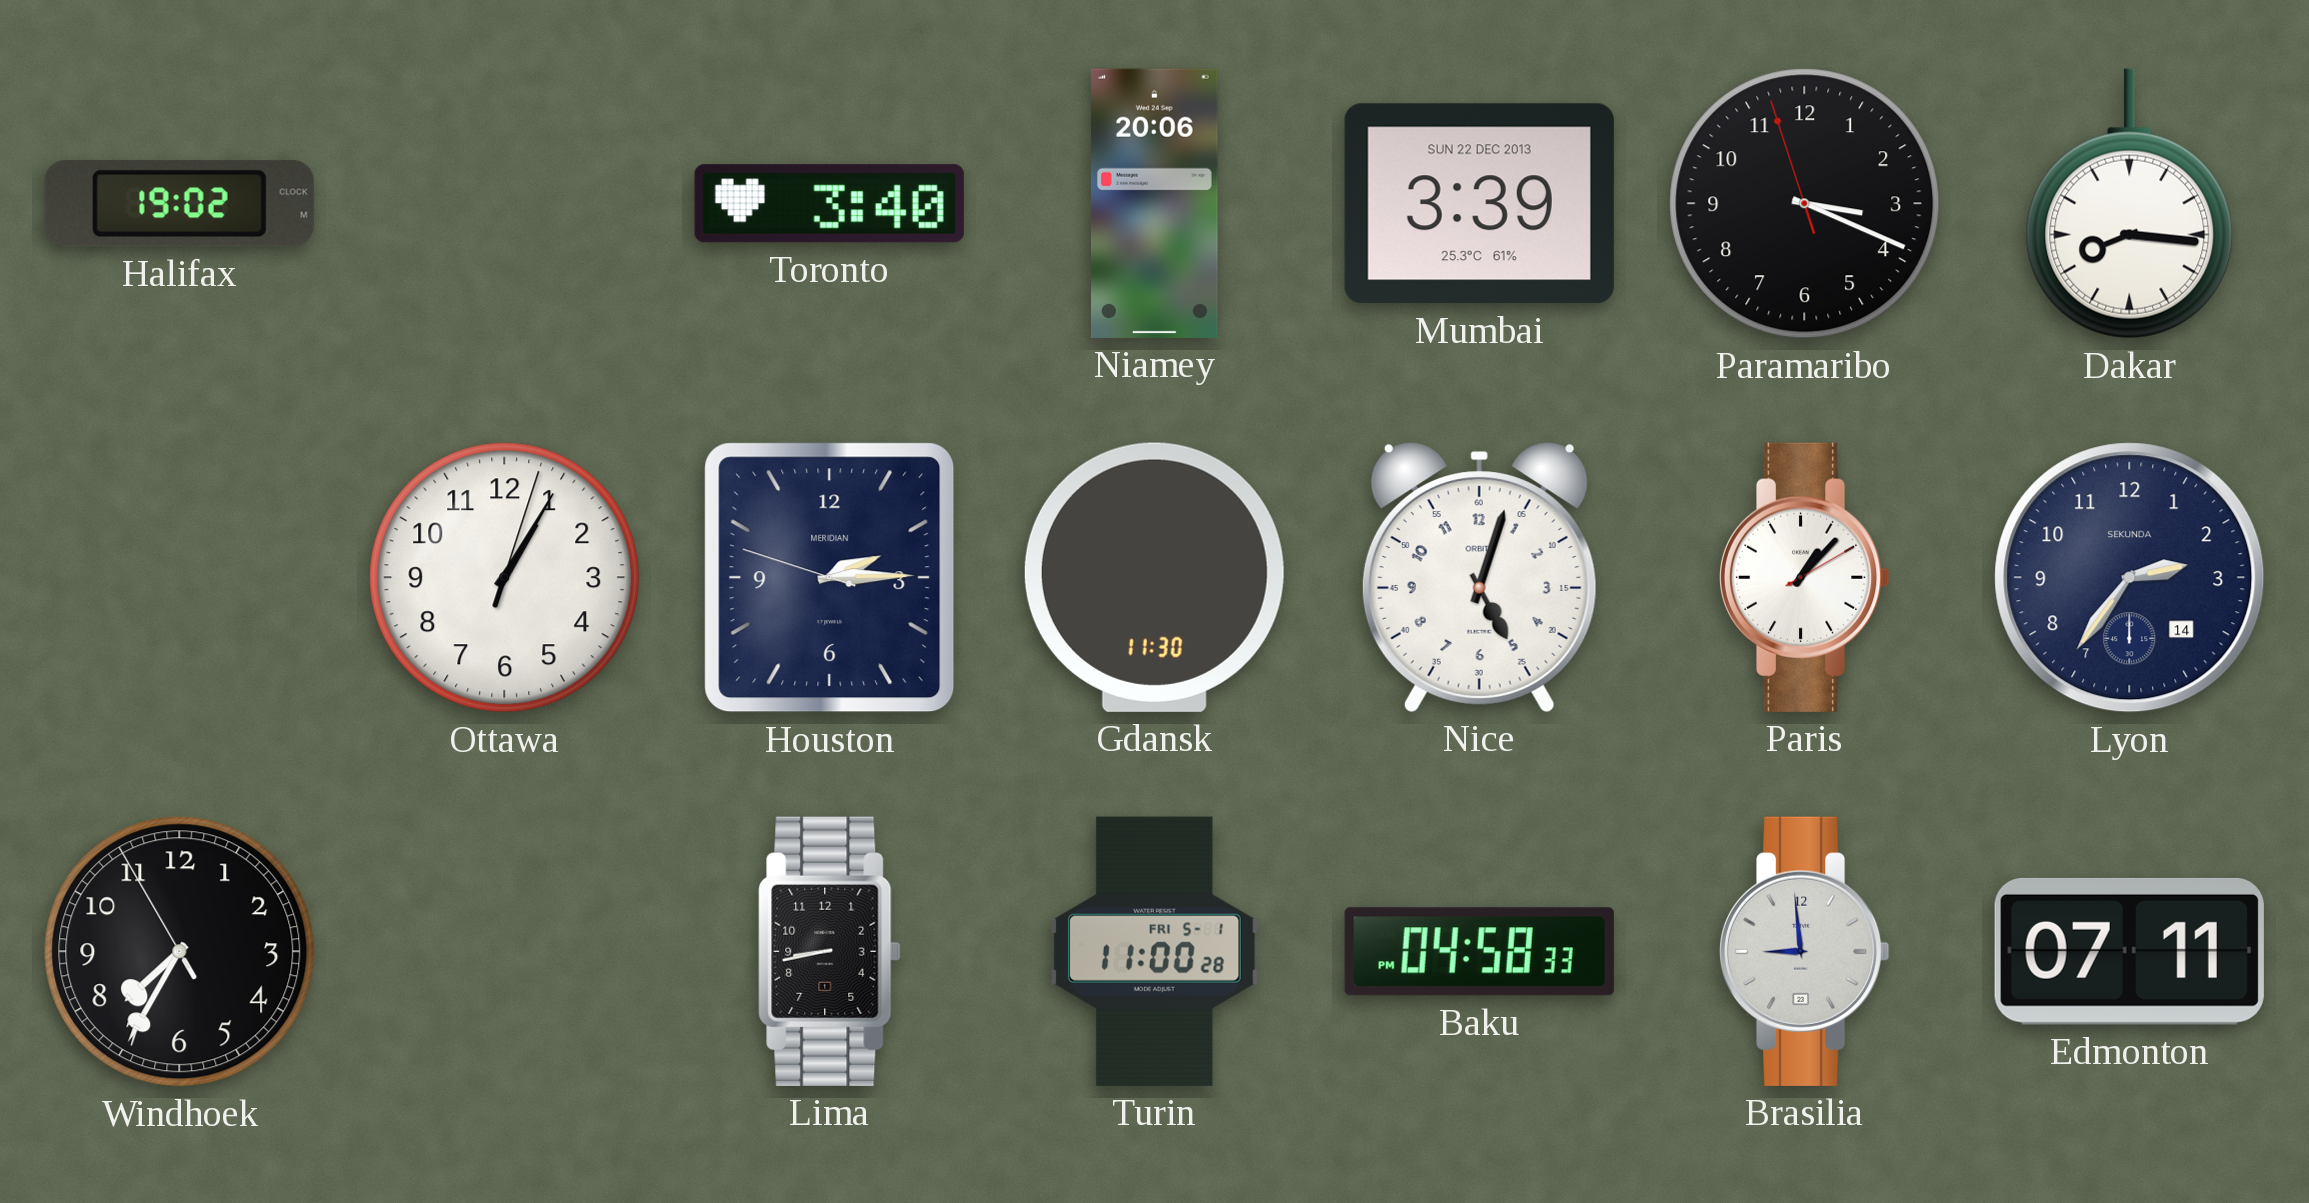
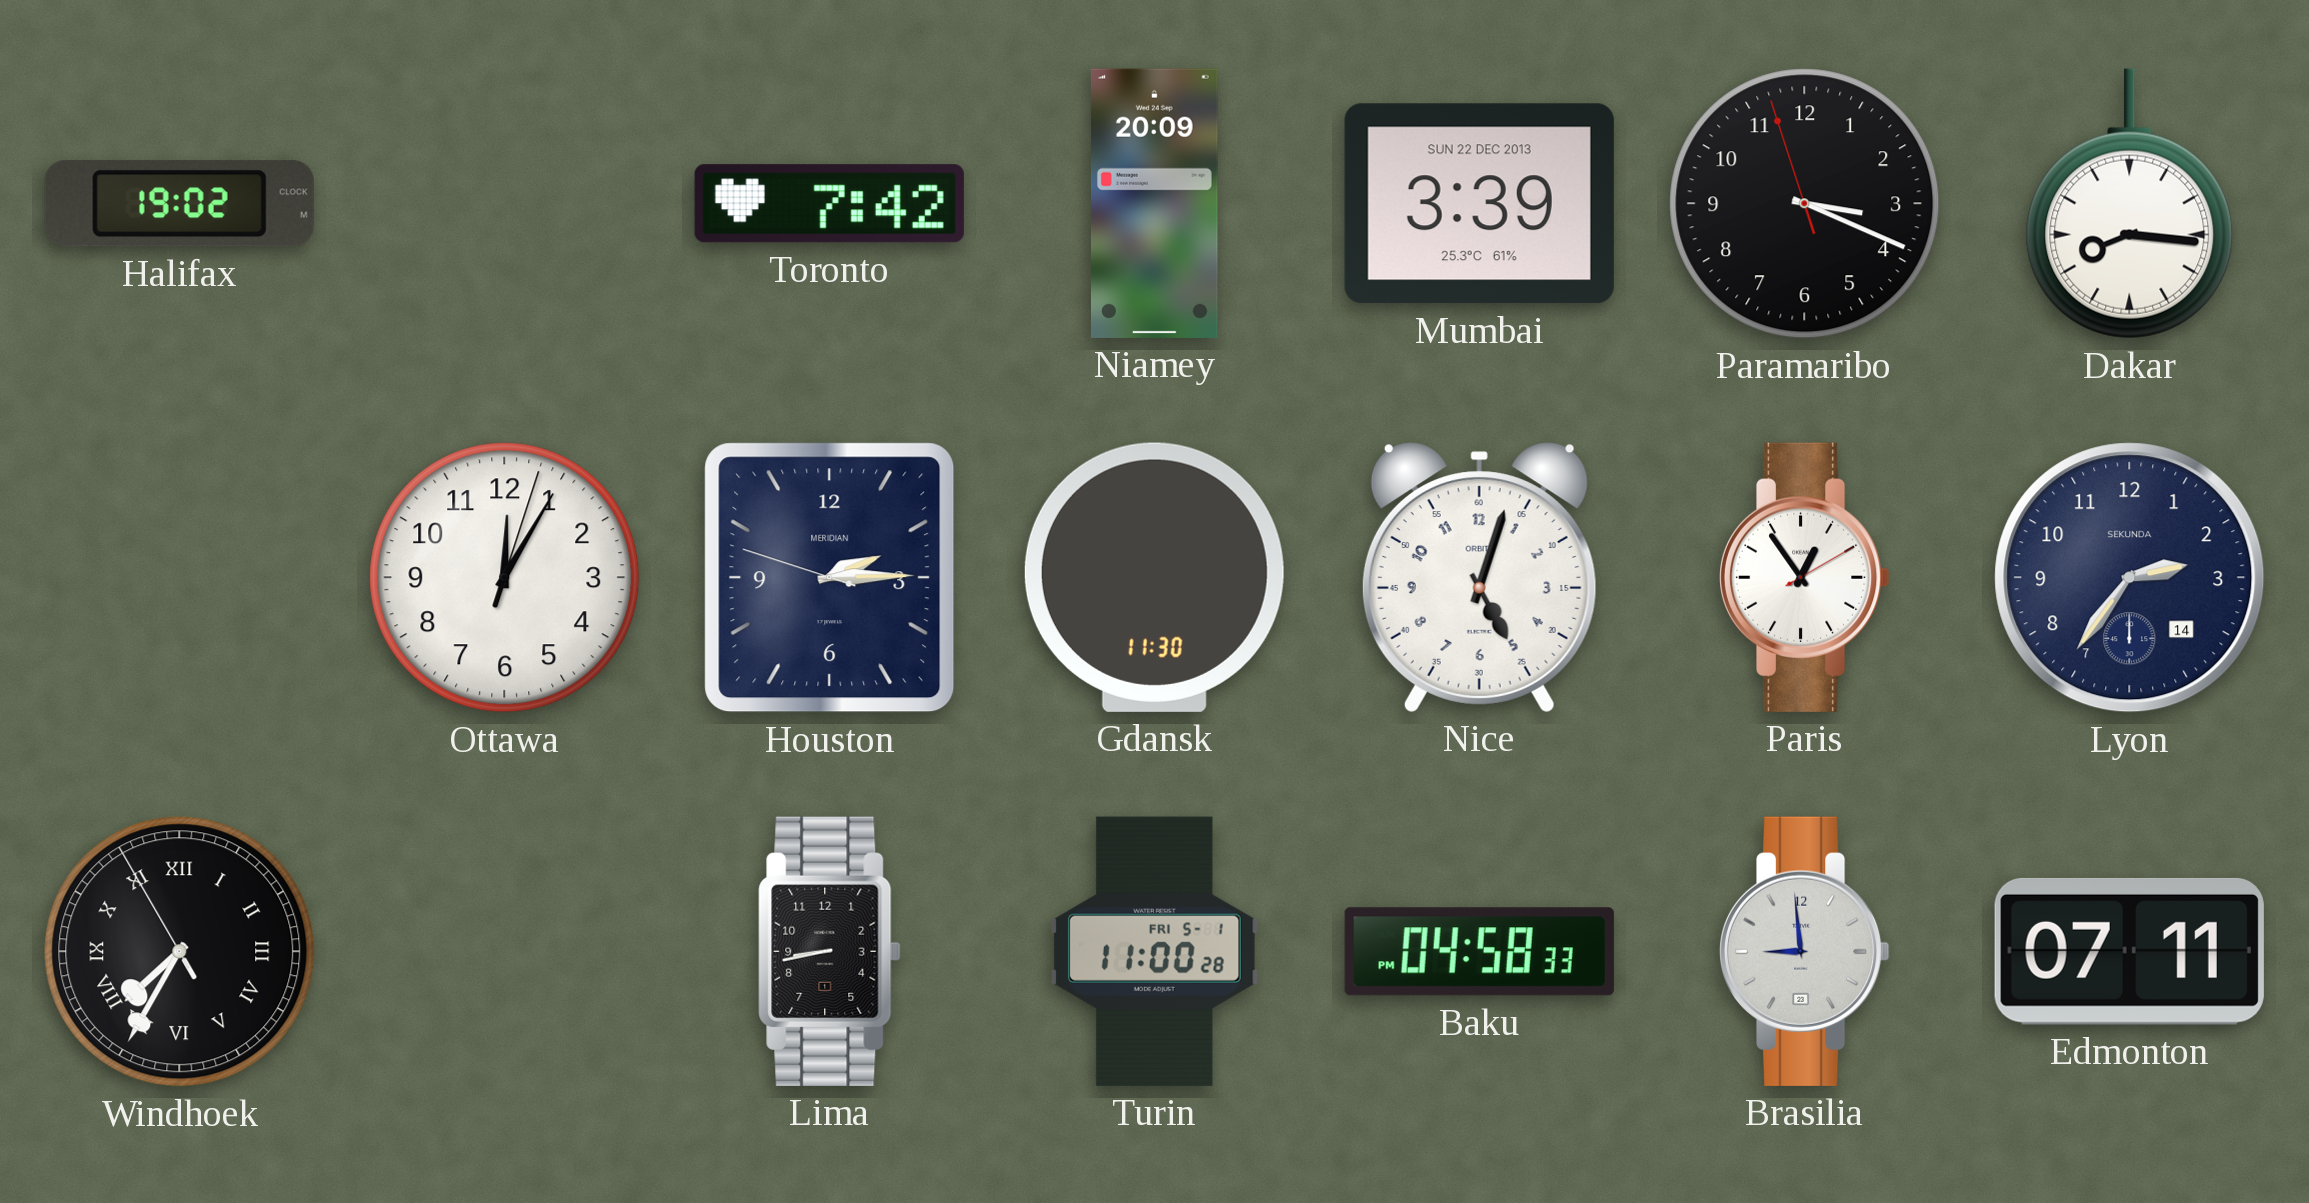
Toronto: 3:40 -> 7:42 (829, 204)
Niamey: 20:06 -> 20:09 (1155, 203)
Ottawa: 1:05 -> 12:05 (505, 578)
Paris: 1:07 -> 12:54 (1804, 577)
Windhoek numerals: Arabic -> Roman (180, 952)
